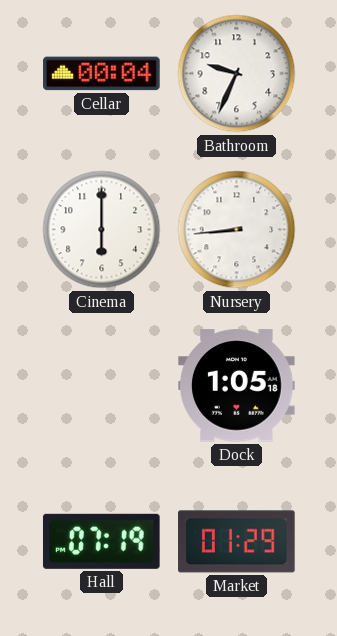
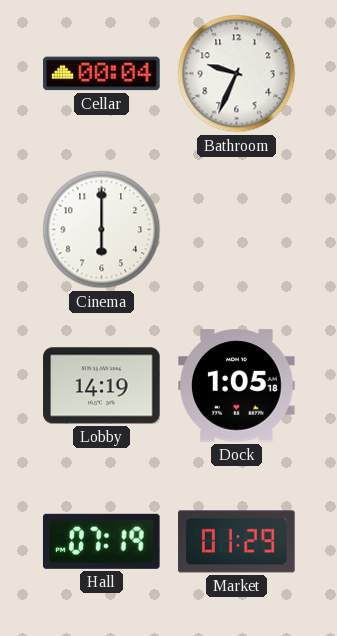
Nursery: 8:44 -> none (237, 230)
Lobby: none -> 14:19 (102, 386)
